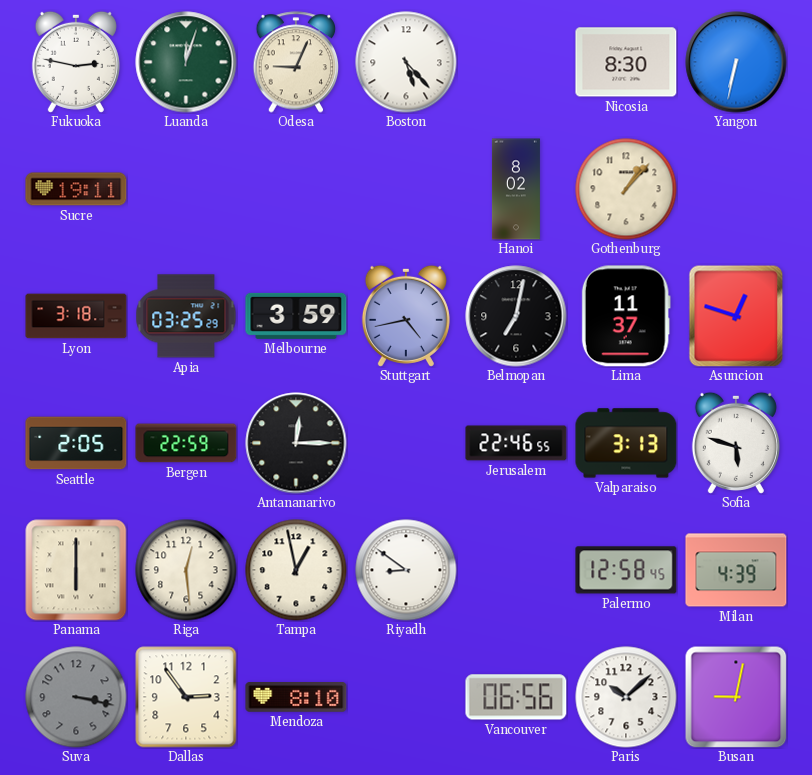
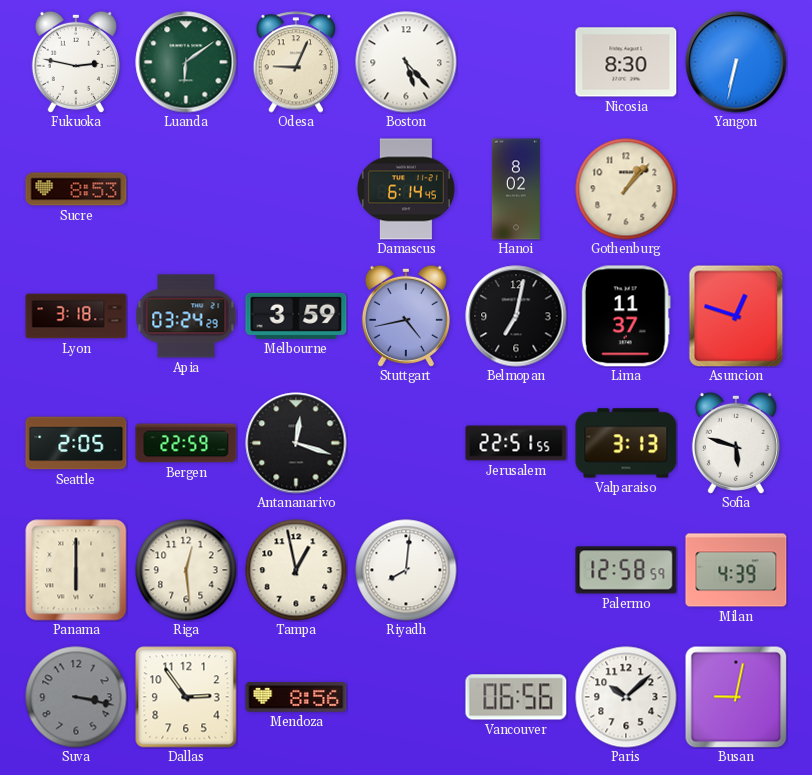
Luanda: 12:03 -> 6:09 (186, 62)
Sucre: 19:11 -> 8:53 (76, 189)
Damascus: none -> 6:14 (406, 189)
Apia: 03:25 -> 03:24 (186, 316)
Antananarivo: 12:15 -> 12:18 (296, 443)
Jerusalem: 22:46 -> 22:51 (516, 443)
Riyadh: 8:51 -> 8:01 (406, 570)
Palermo: 12:58:45 -> 12:58:59 (626, 570)
Mendoza: 8:10 -> 8:56 (296, 698)
